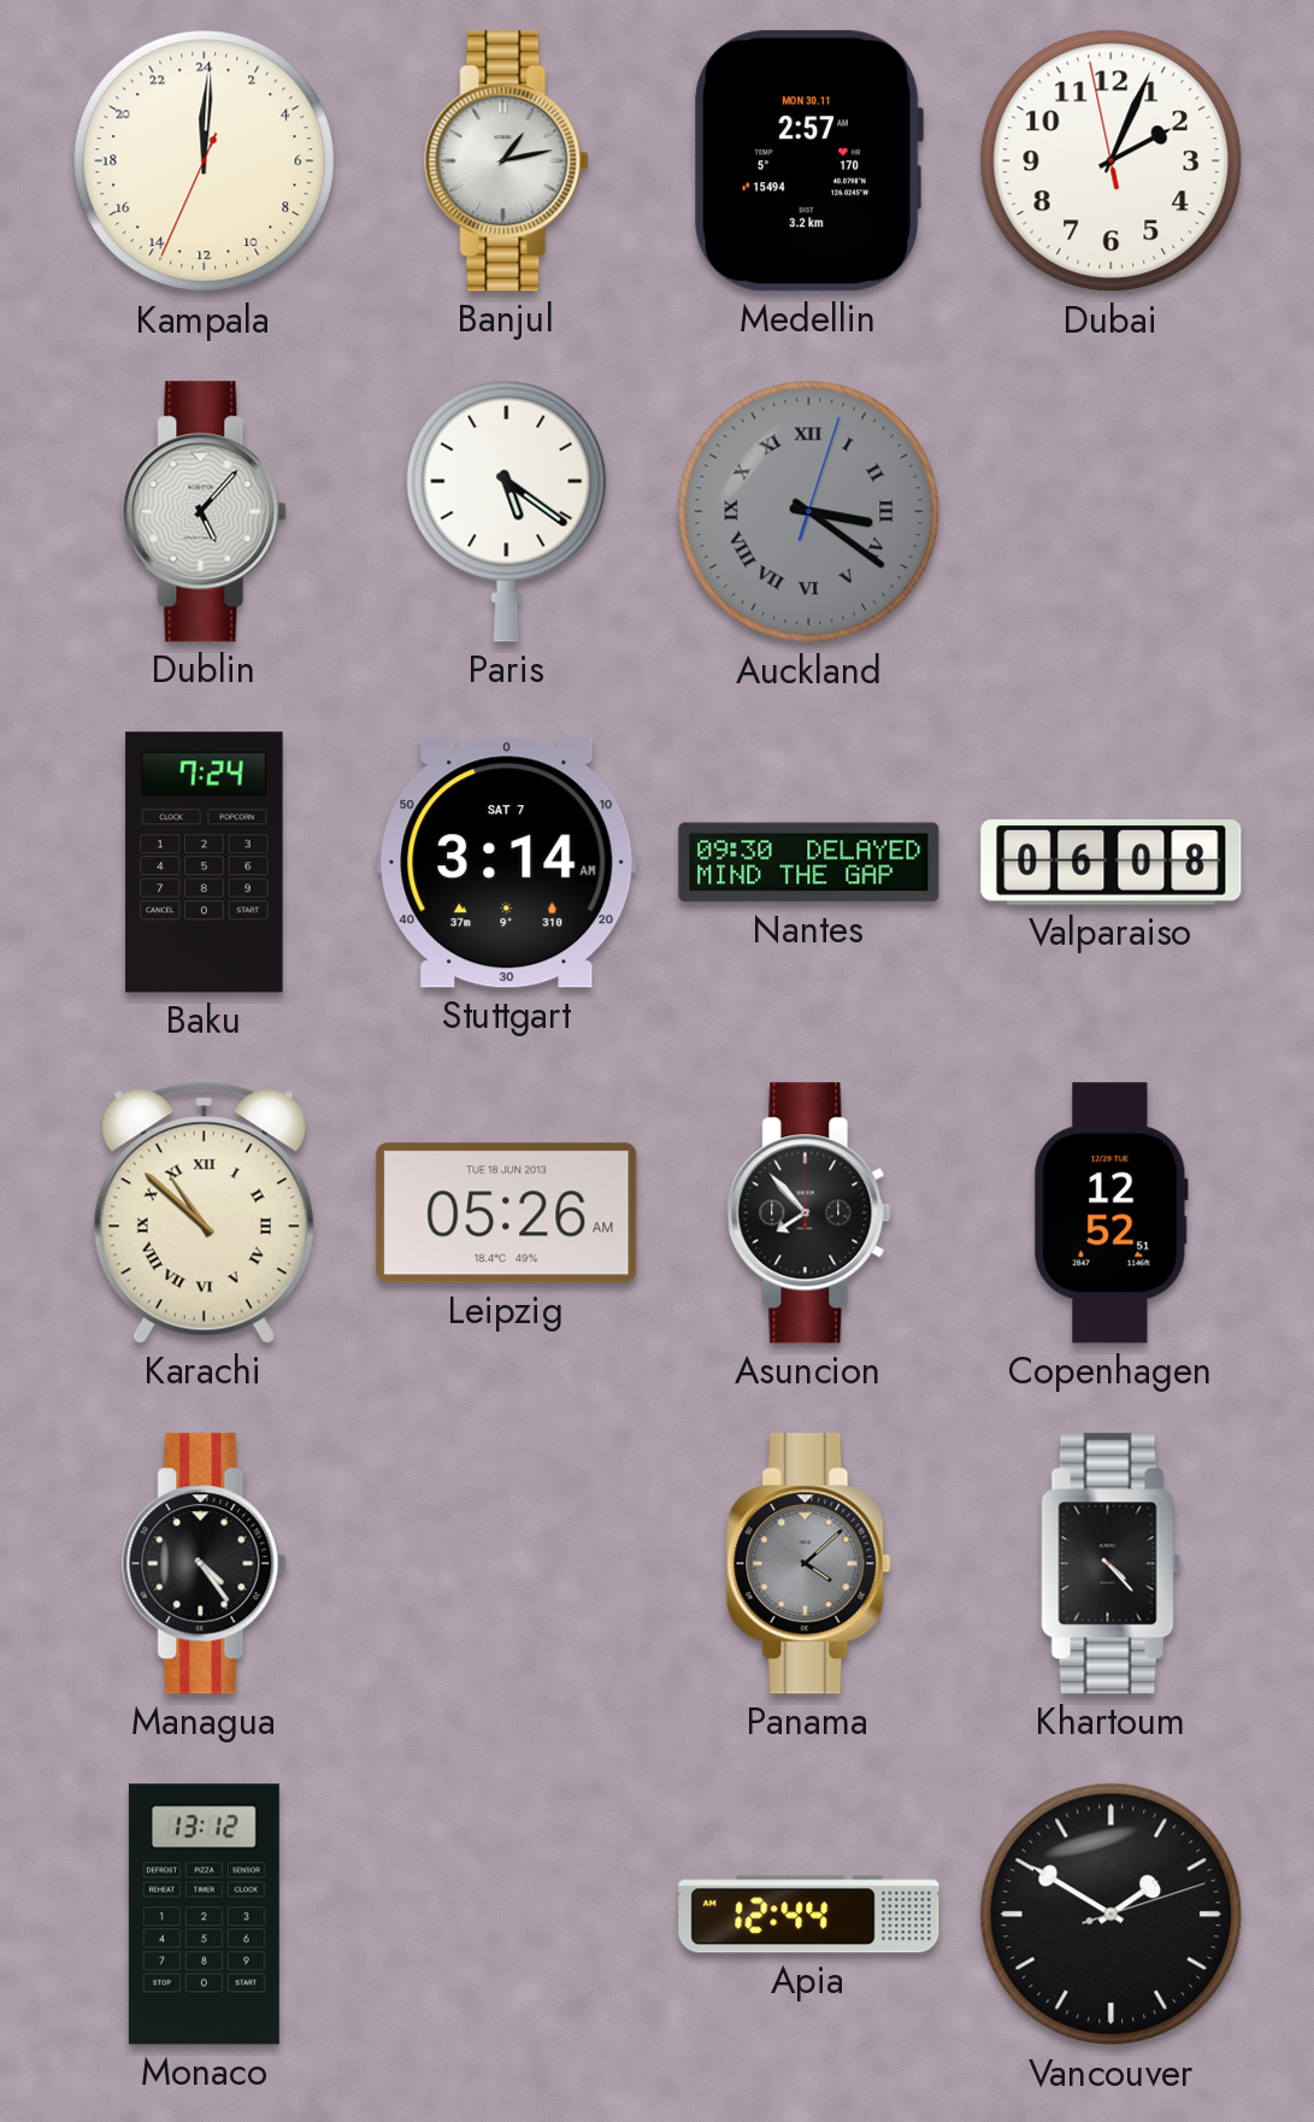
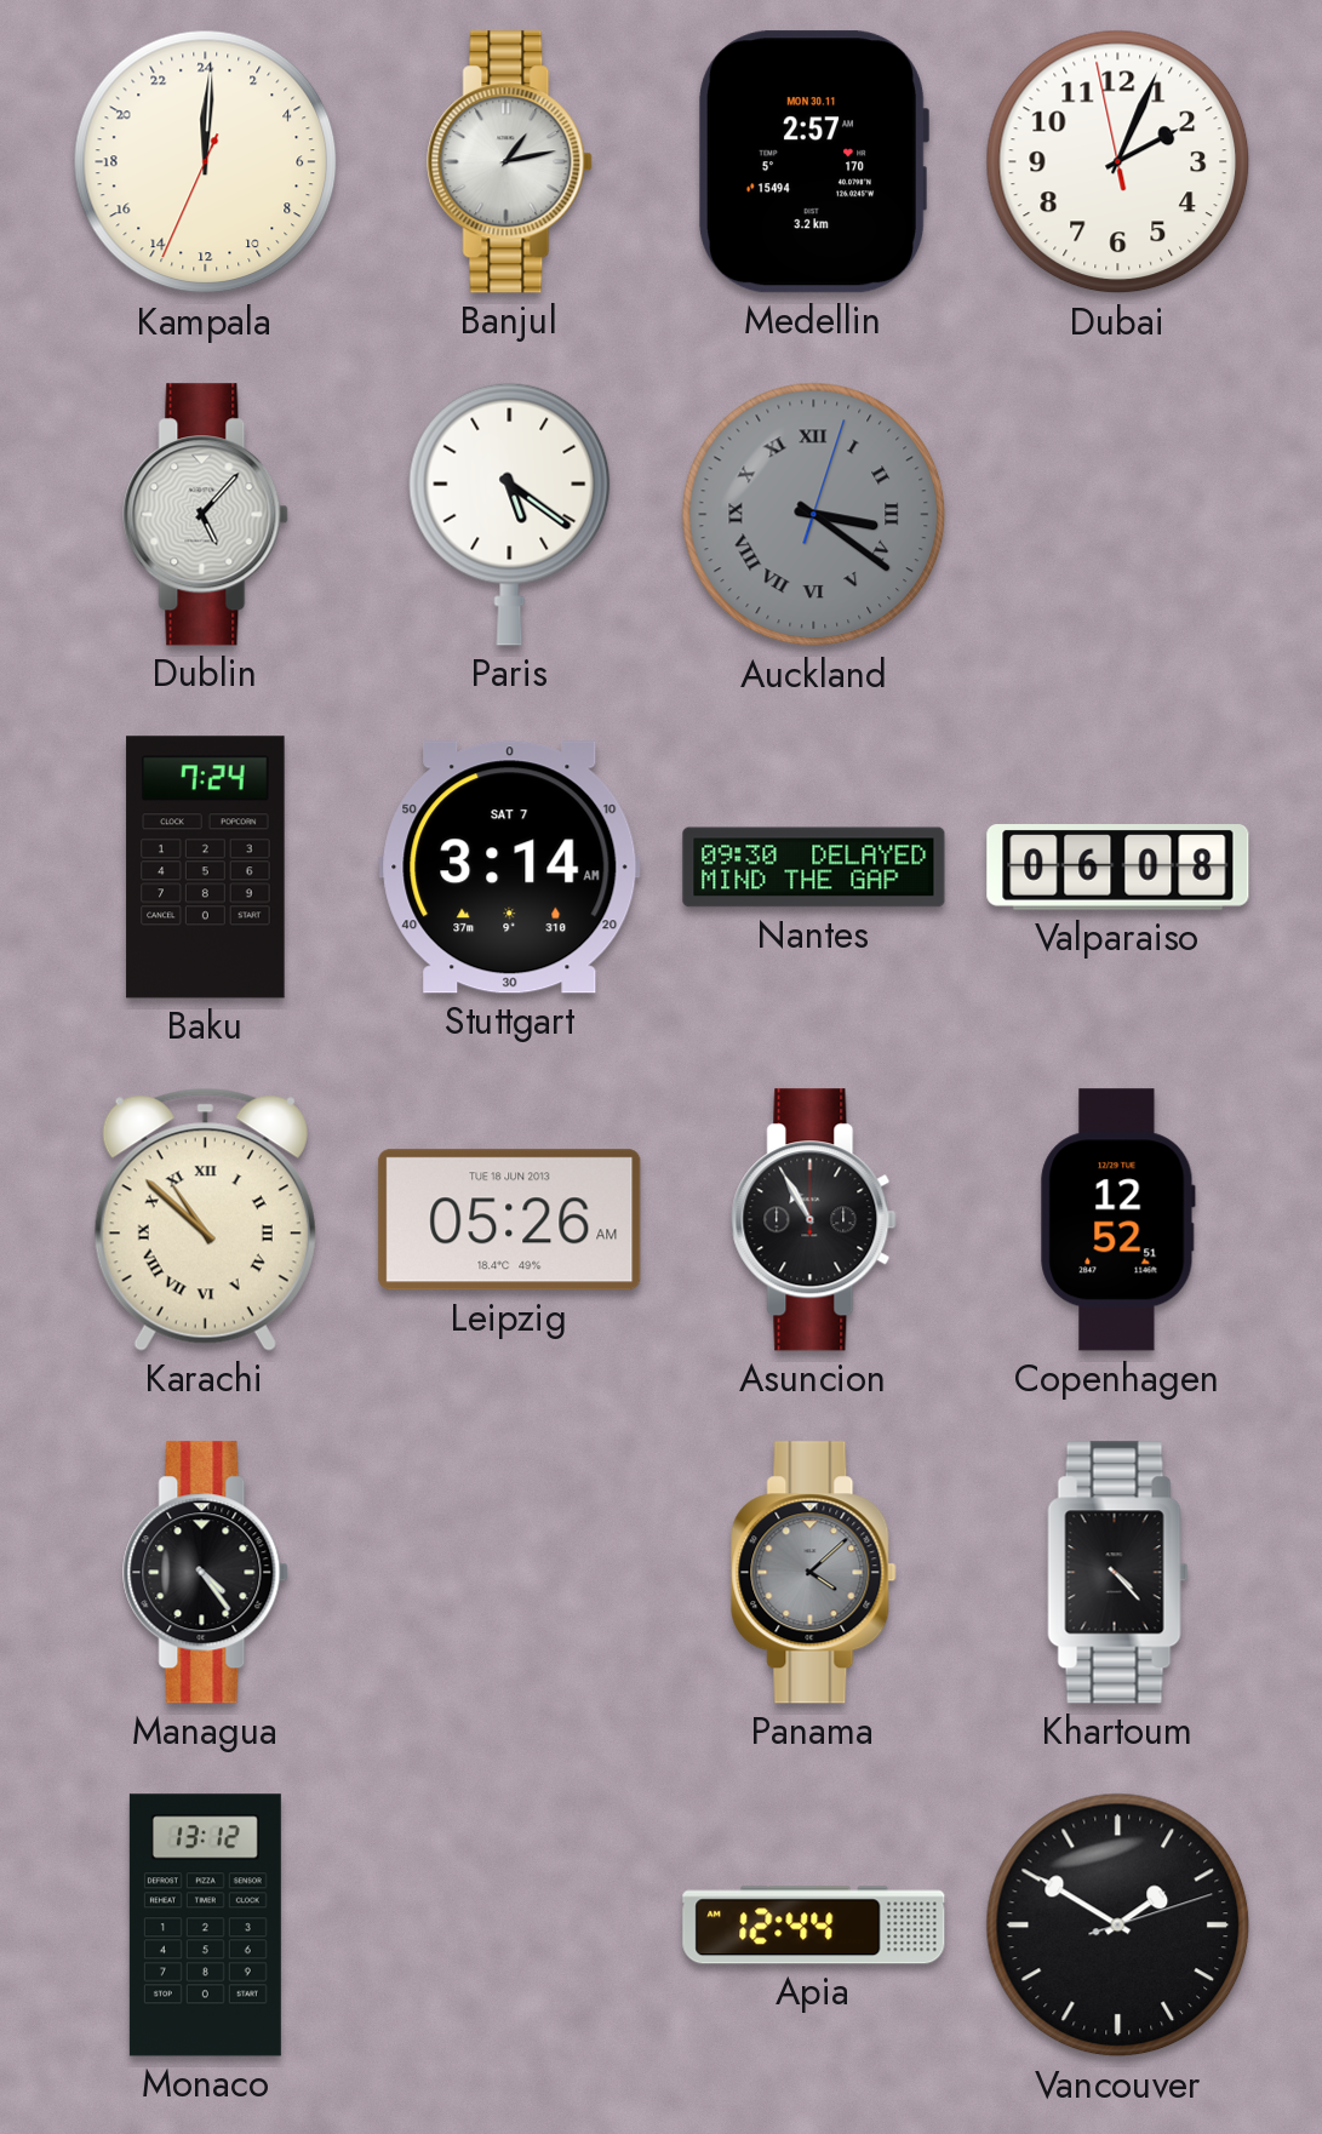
Asuncion: 7:53 -> 10:55 (814, 1220)
